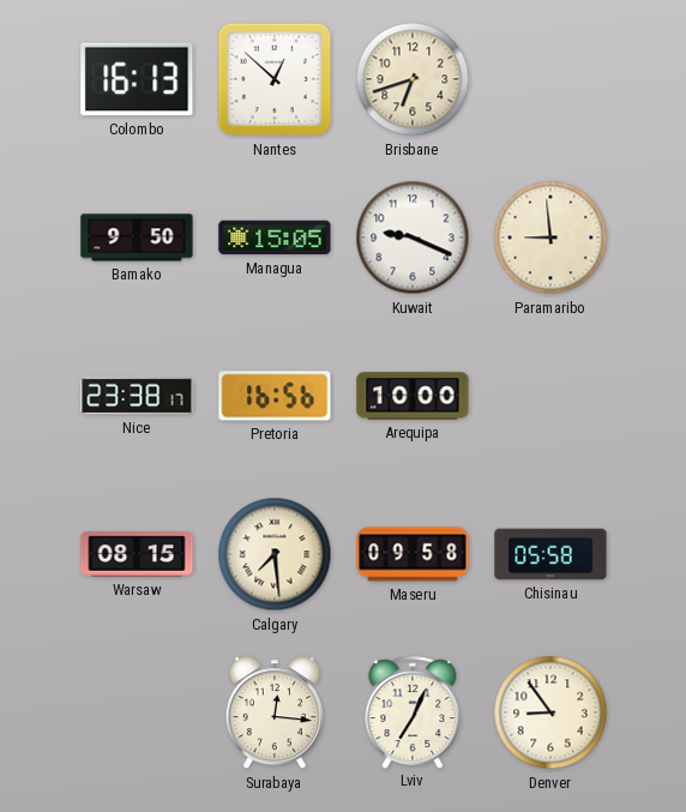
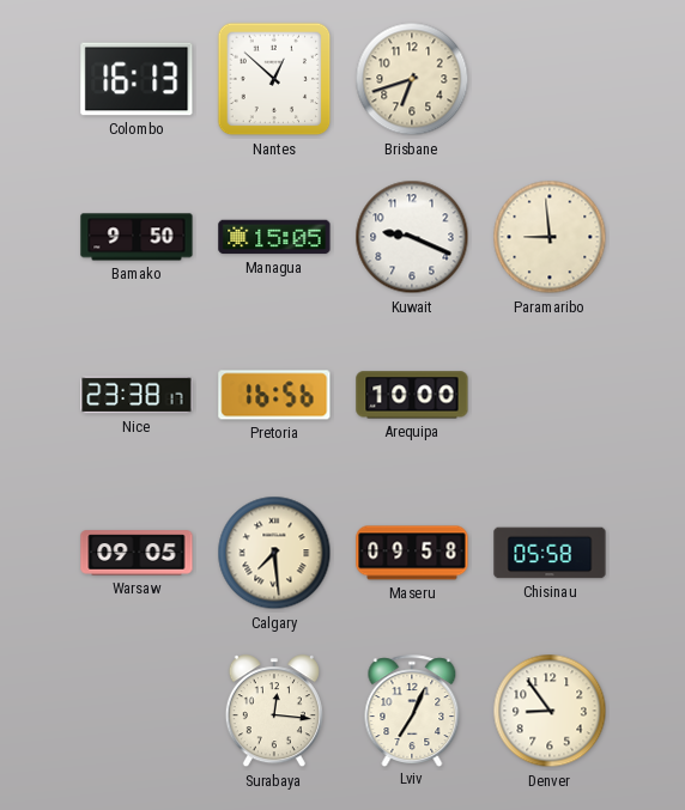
Warsaw: 08:15 -> 09:05 (137, 553)
